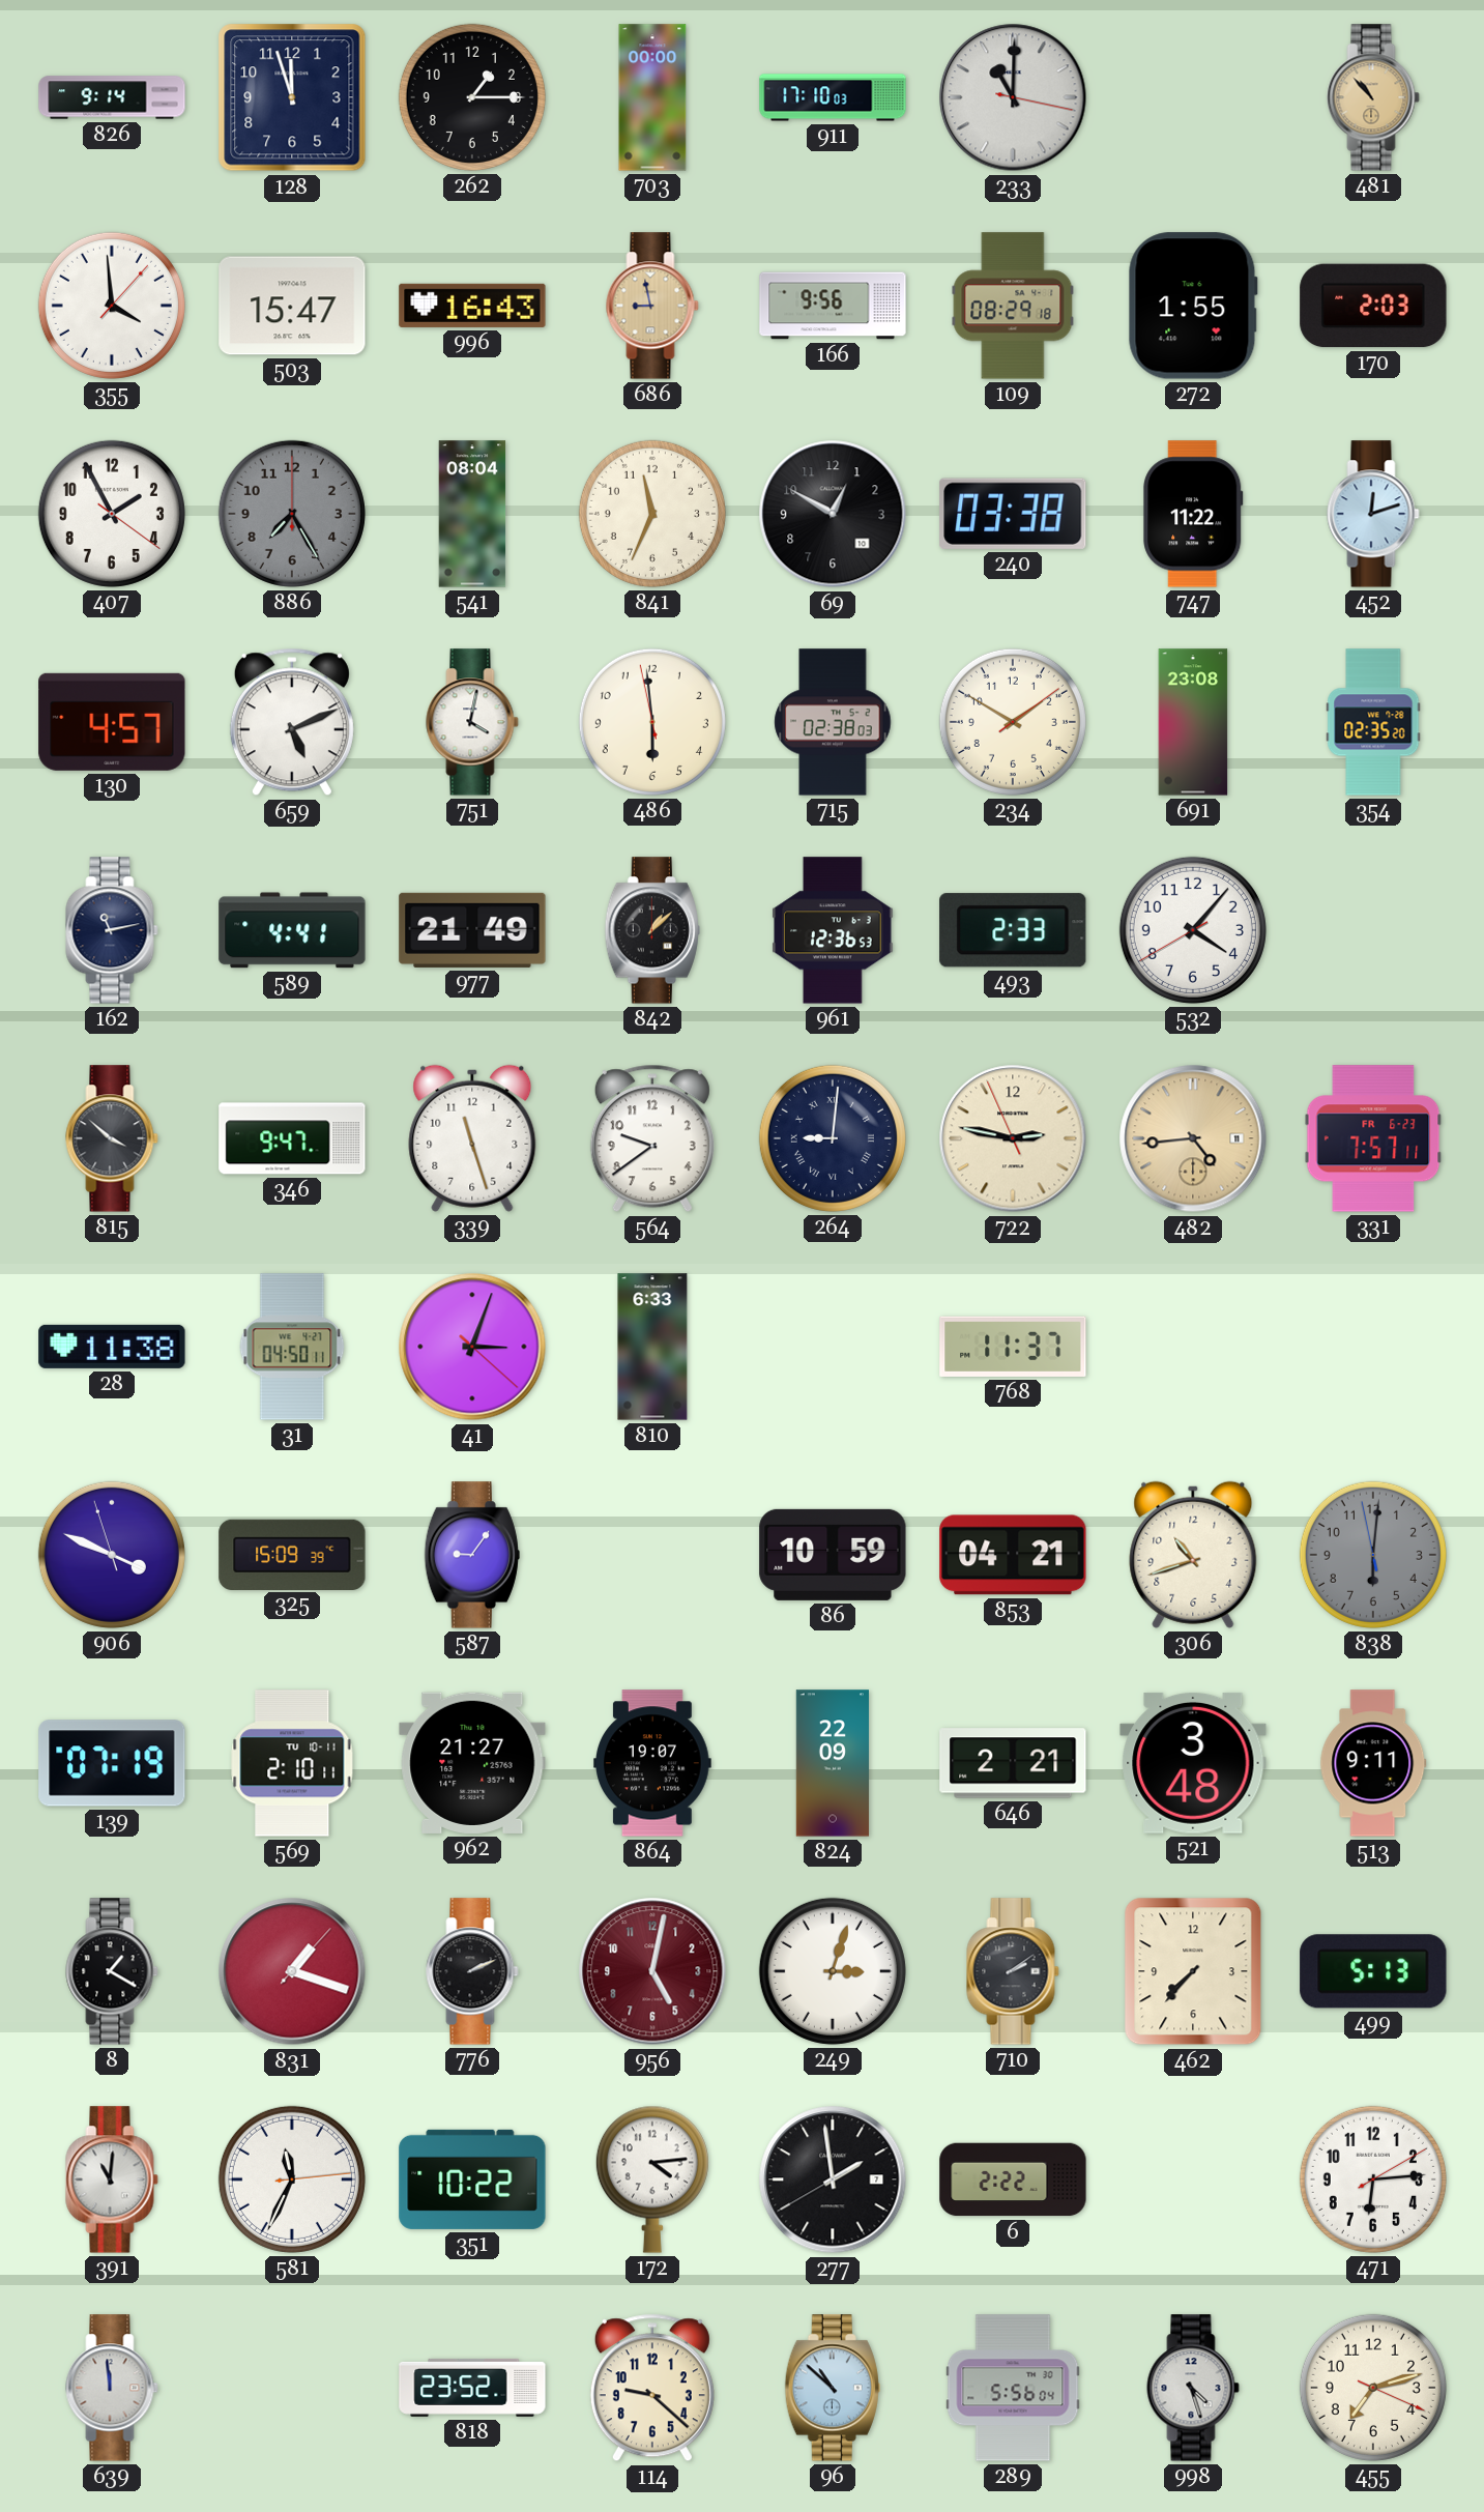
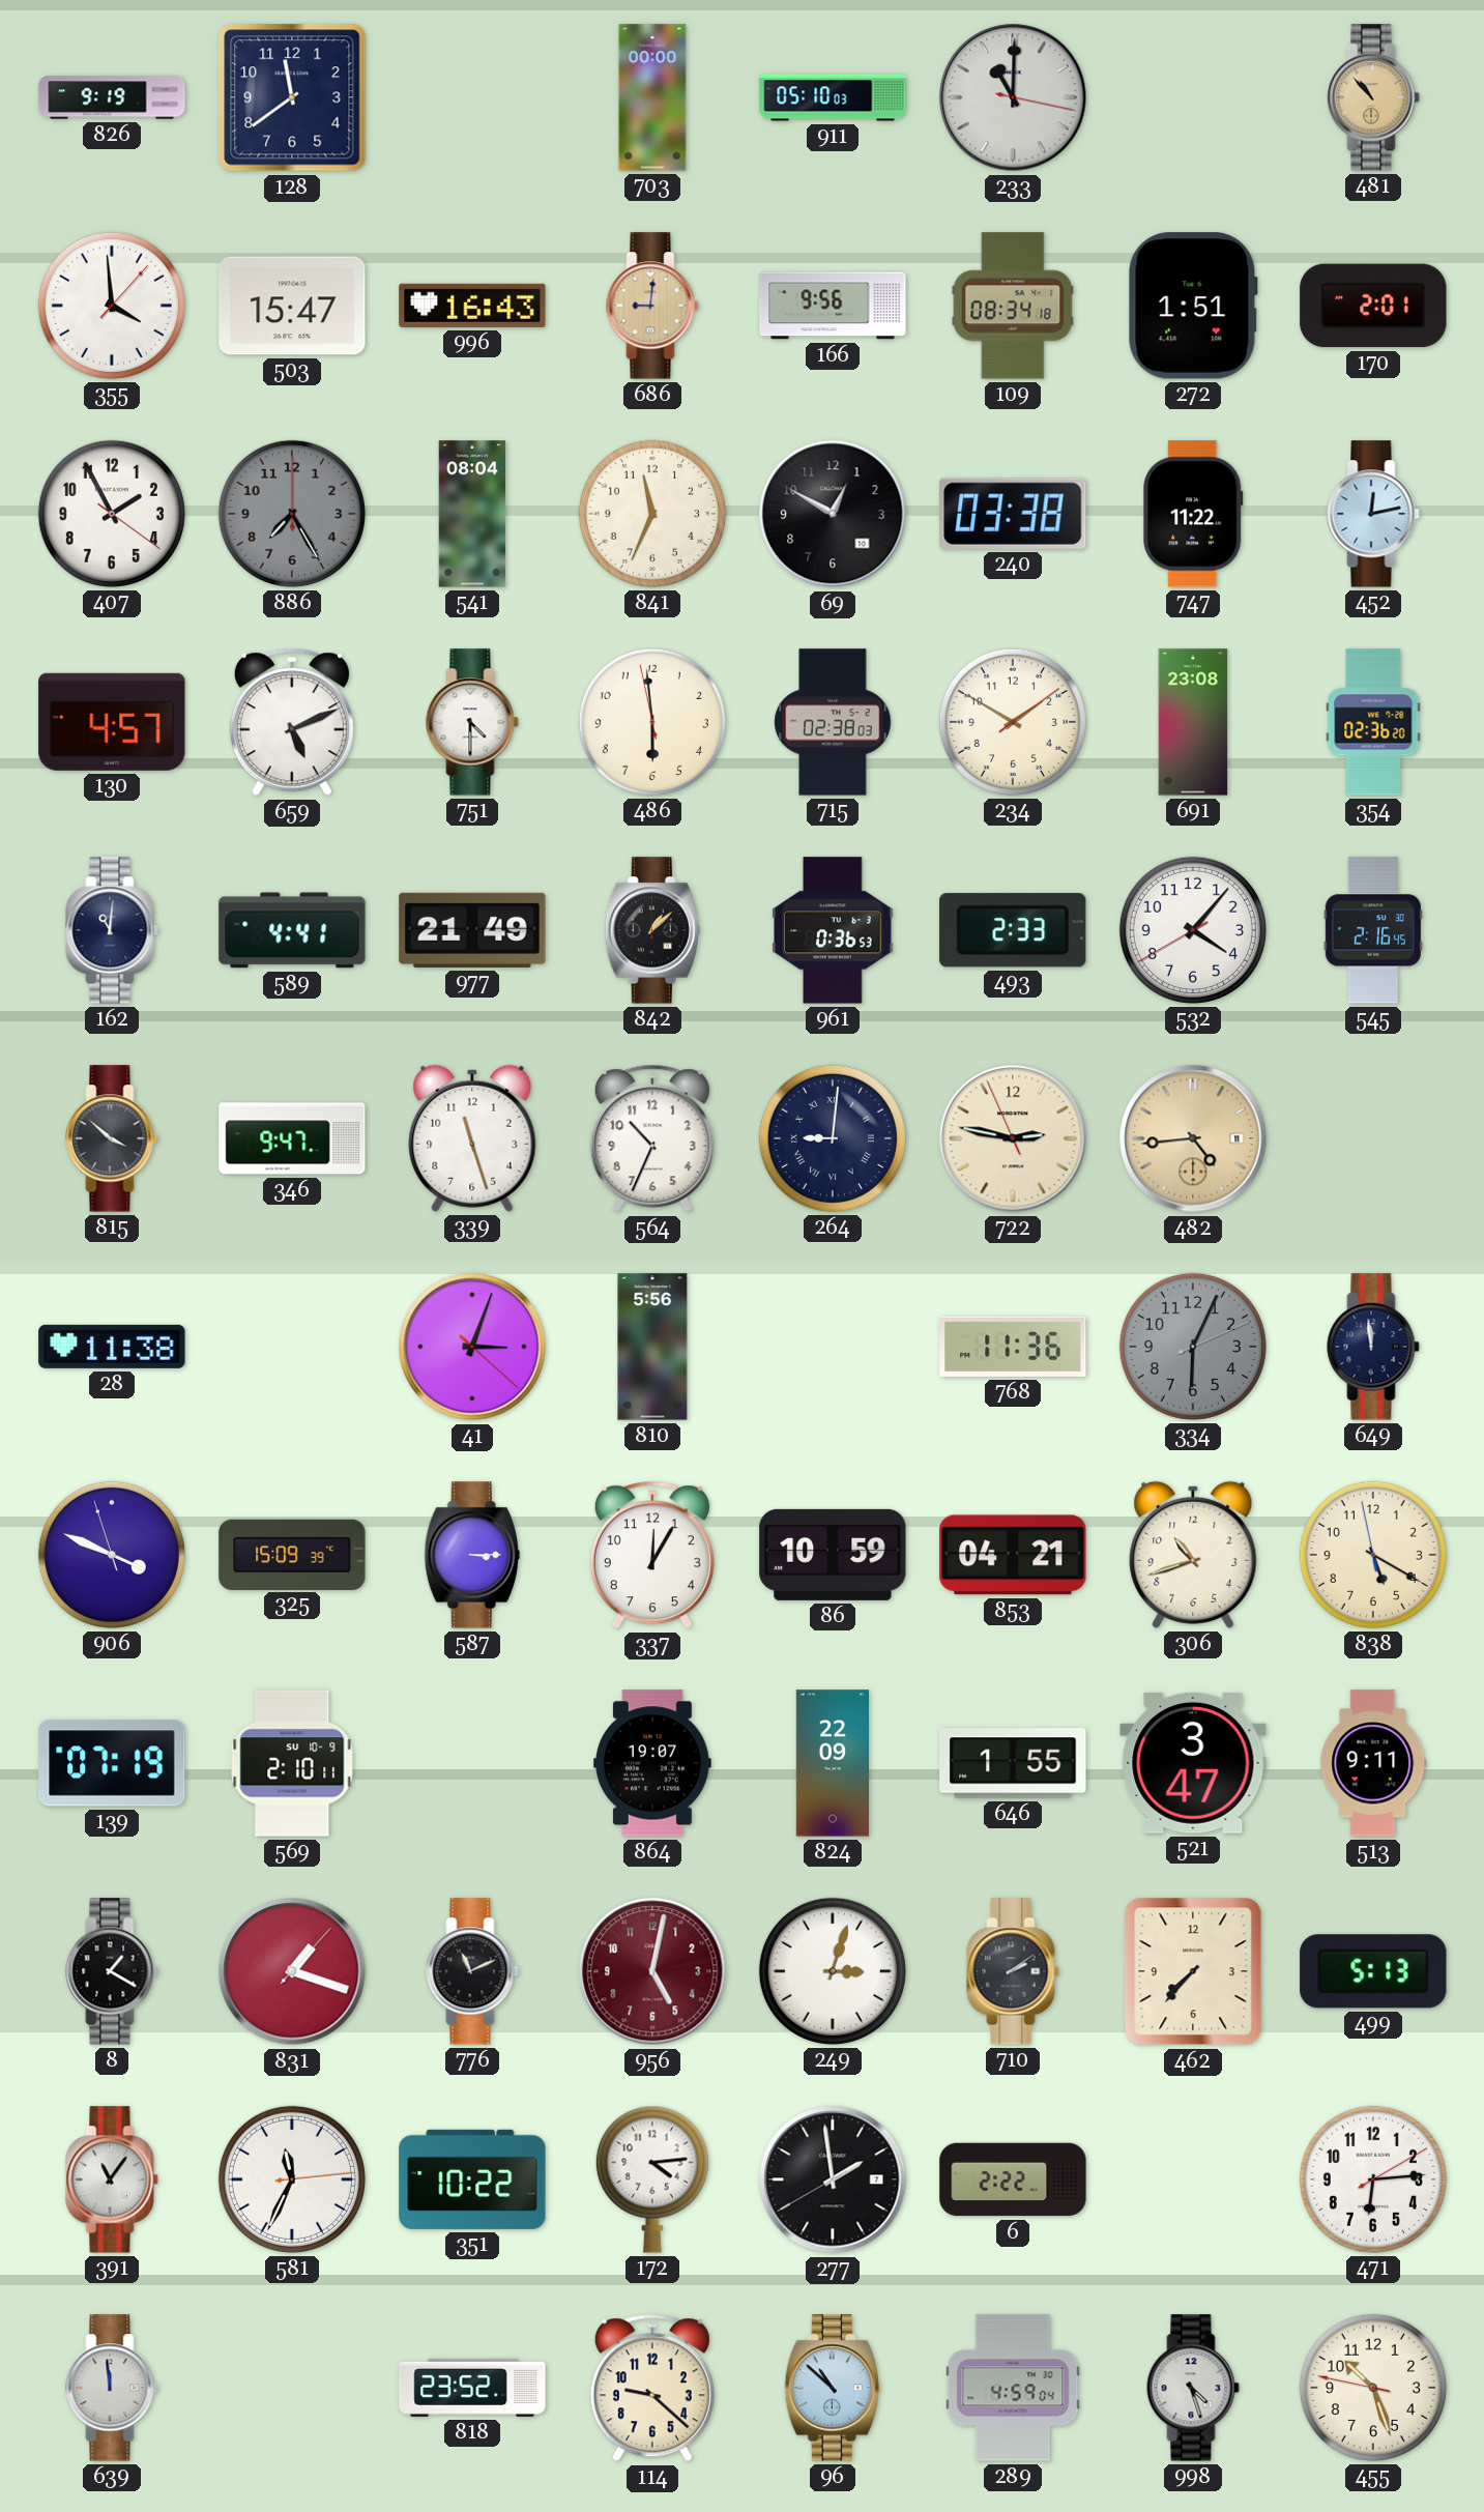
826: 9:14 -> 9:19 (112, 97)
128: 11:57 -> 11:39 (292, 97)
262: 1:15 -> none (472, 97)
911: 17:10 -> 05:10 (833, 97)
686: 8:58 -> 9:01 (652, 306)
109: 08:29 -> 08:34 (1013, 306)
272: 1:55 -> 1:51 (1193, 306)
170: 2:03 -> 2:01 (1373, 306)
452: 12:12 -> 12:13 (1373, 514)
751: 4:02 -> 4:30 (472, 722)
354: 02:35 -> 02:36 (1373, 722)
162: 11:13 -> 11:01 (112, 930)
961: 12:36 -> 0:36 (833, 930)
545: none -> 2:16 (1373, 930)
564: 9:39 -> 10:34 (652, 1138)
331: 7:57 -> none (1373, 1138)
31: 04:50 -> none (292, 1347)
810: 6:33 -> 5:56 (652, 1347)
768: 11:37 -> 11:36 (1013, 1347)
334: none -> 6:04 (1193, 1347)
649: none -> 11:59 (1373, 1347)
587: 9:06 -> 3:15 (472, 1555)
337: none -> 12:05 (652, 1555)
838: 6:00 -> 5:19 (1373, 1555)
838 dial: grey -> cream (1373, 1555)
569 date: TU 10-11 -> SU 10-9 (292, 1763)
962: 21:27 -> none (472, 1763)
646: 2:21 -> 1:55 (1013, 1763)
521: 3:48 -> 3:47 (1193, 1763)
776: 2:11 -> 11:11 (472, 1971)
391: 11:01 -> 11:06 (112, 2179)
289: 5:56 -> 4:59 (1013, 2388)
455: 7:12 -> 10:26 (1373, 2388)
